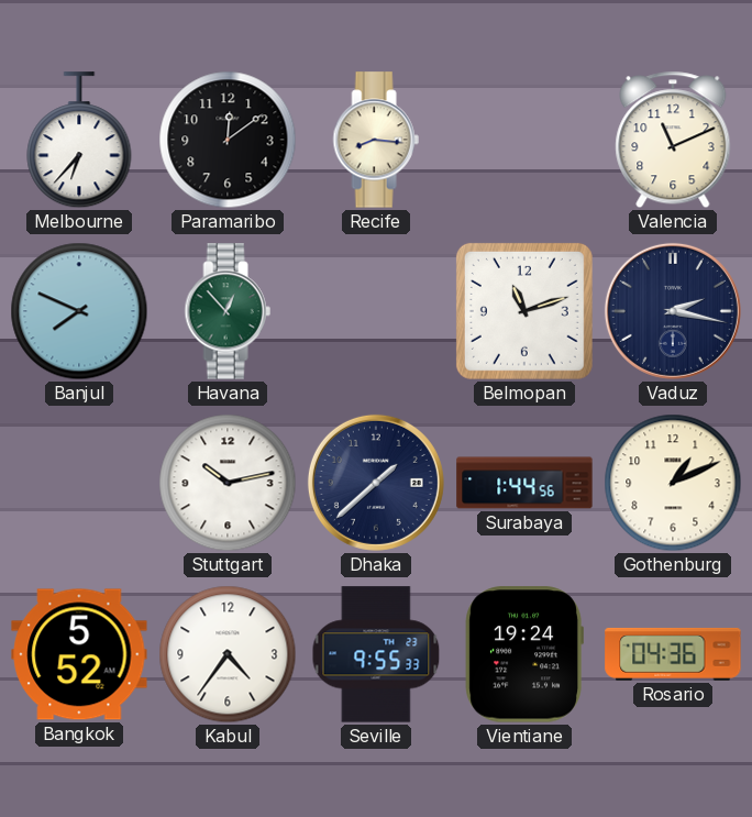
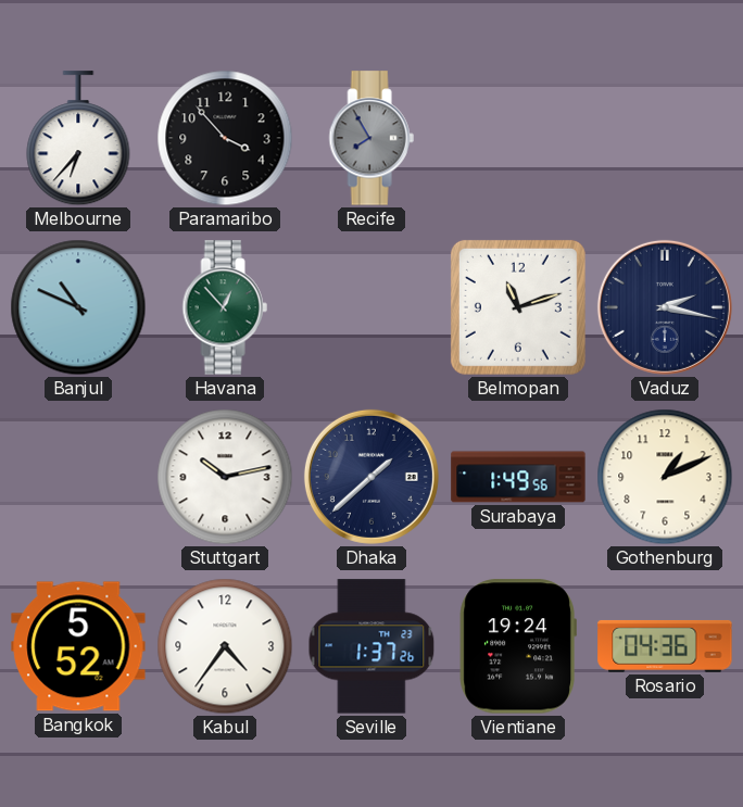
Paramaribo: 12:09 -> 3:53 (225, 138)
Recife: 8:16 -> 7:55 (371, 138)
Recife dial: cream -> grey (371, 138)
Valencia: 11:11 -> none (673, 140)
Banjul: 7:49 -> 10:49 (78, 307)
Surabaya: 1:44 -> 1:49 (518, 477)
Seville: 9:55 -> 1:37 (371, 646)
